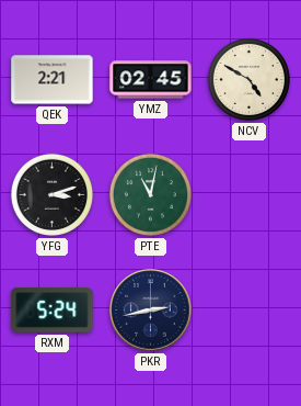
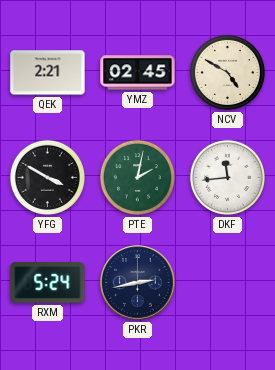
YFG: 3:12 -> 3:50 (47, 177)
PTE: 11:02 -> 2:02 (137, 177)
DKF: none -> 11:44 (227, 177)
